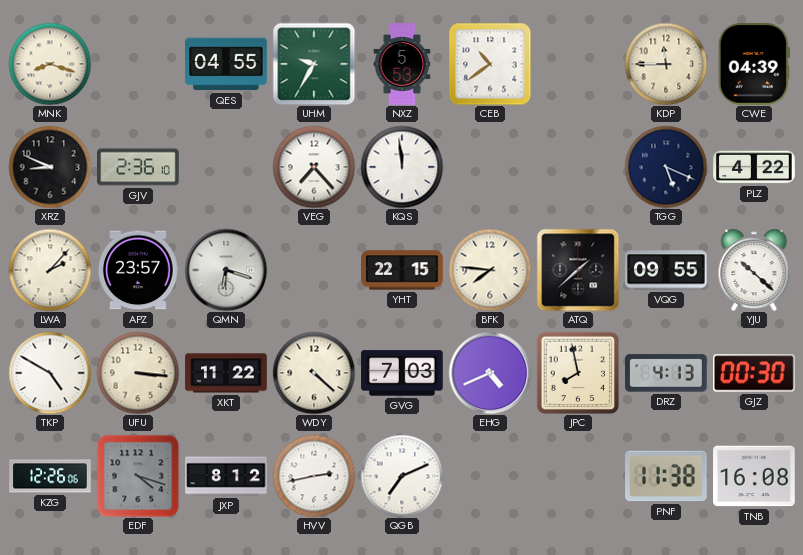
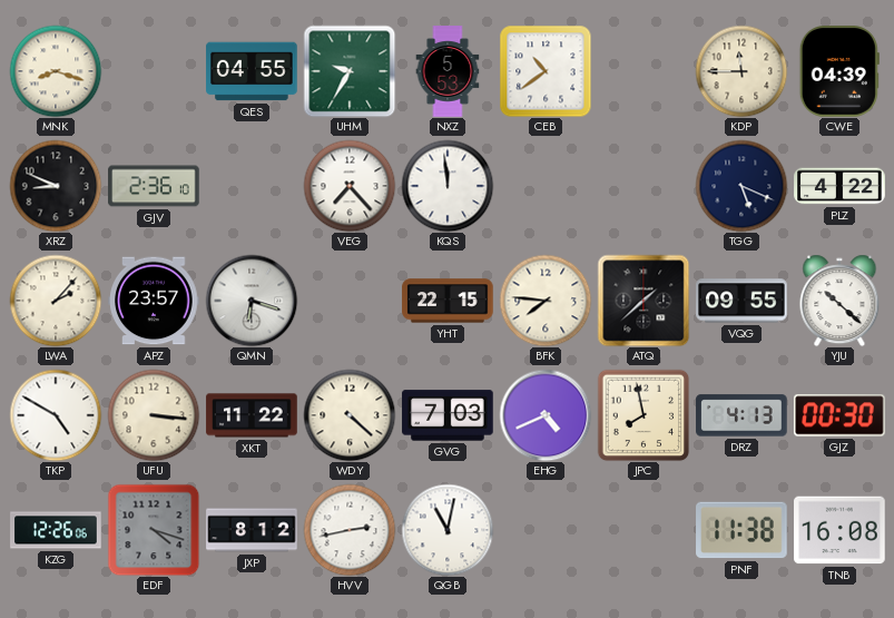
QGB: 7:11 -> 11:02 (448, 530)
